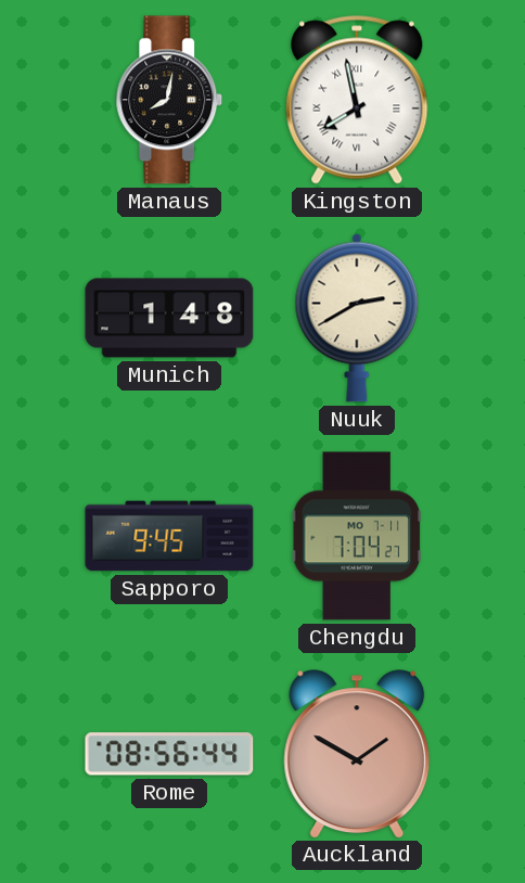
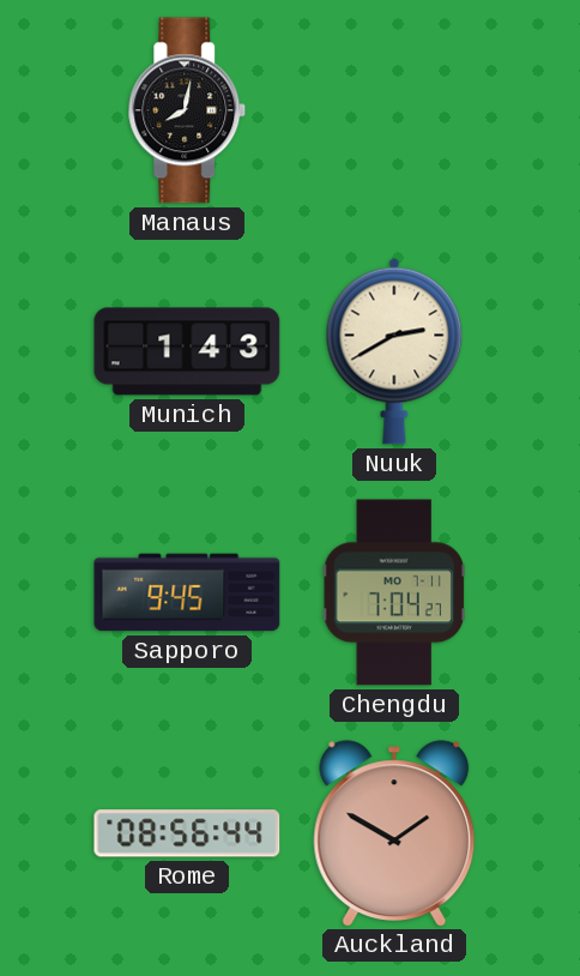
Kingston: 7:58 -> none (357, 100)
Munich: 1:48 -> 1:43 (187, 351)
